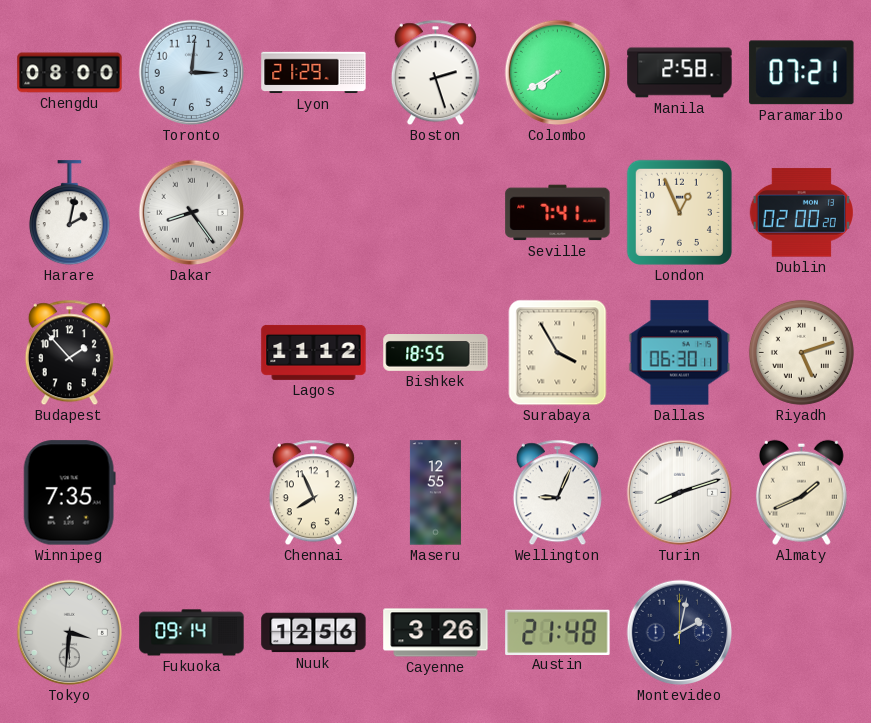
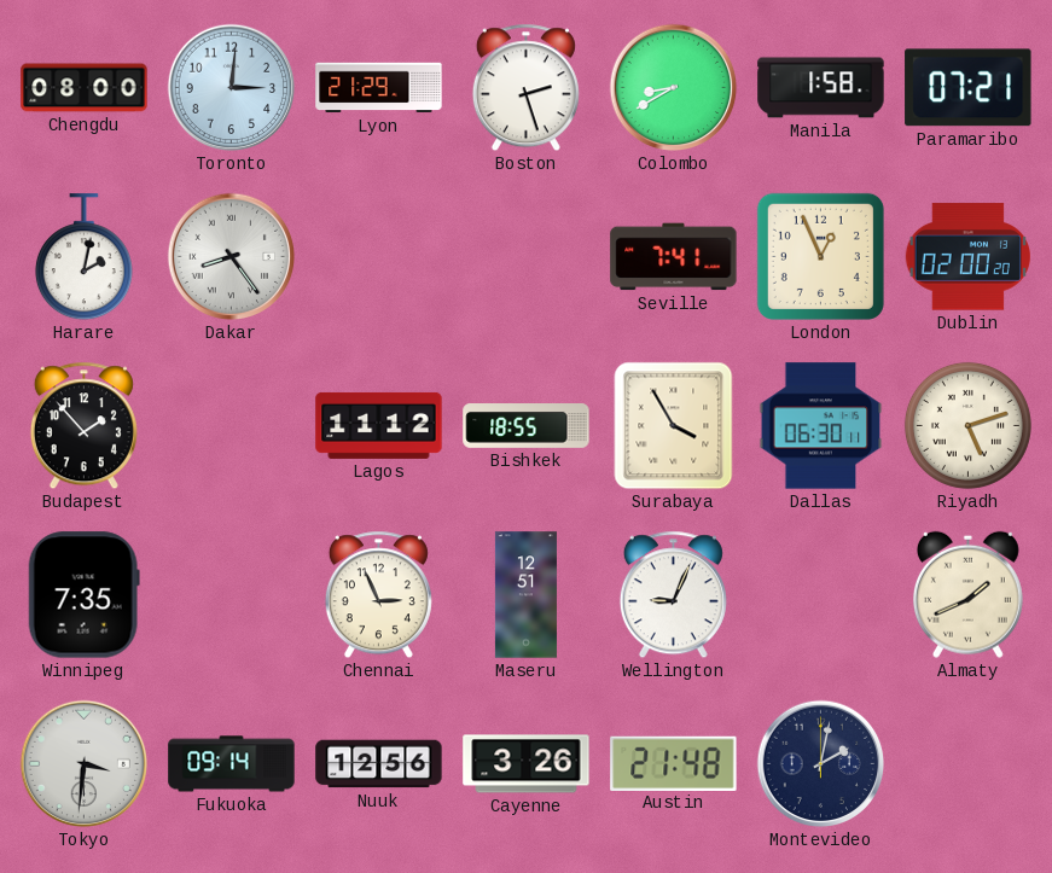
Colombo: 7:40 -> 8:40 (674, 88)
Manila: 2:58 -> 1:58 (821, 88)
Chennai: 7:56 -> 2:56 (378, 595)
Maseru: 12:55 -> 12:51 (525, 595)
Turin: 8:12 -> none (680, 493)
